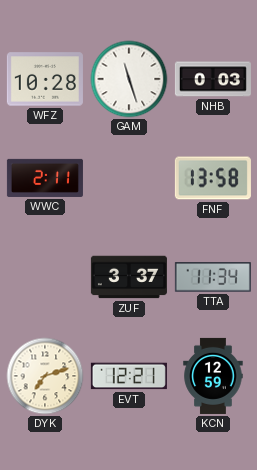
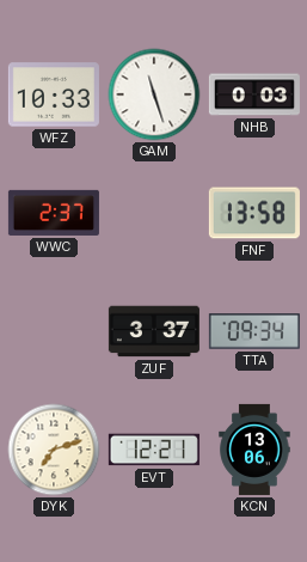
WFZ: 10:28 -> 10:33 (54, 94)
WWC: 2:11 -> 2:37 (54, 213)
TTA: 11:34 -> 09:34 (254, 331)
KCN: 12:59 -> 13:06 (254, 450)
